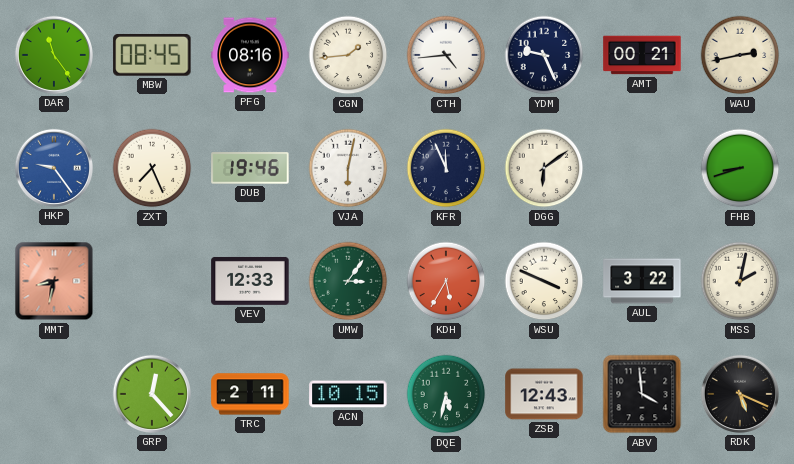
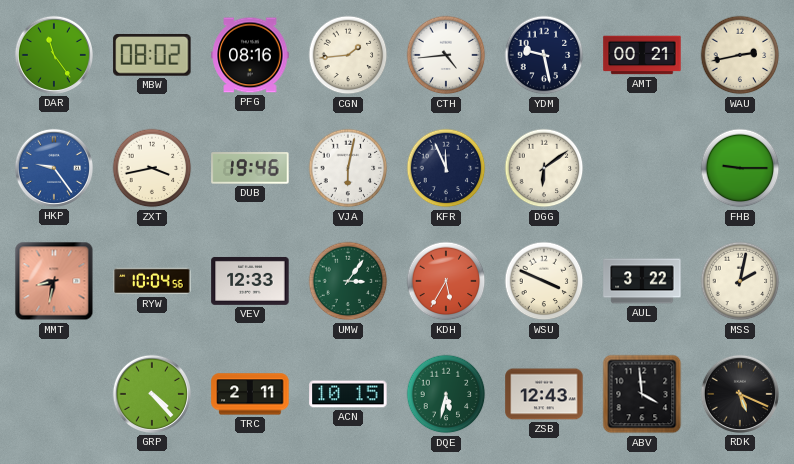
MBW: 08:45 -> 08:02 (152, 55)
YDM: 9:26 -> 9:28 (544, 55)
ZXT: 7:26 -> 3:43 (152, 168)
FHB: 8:42 -> 9:15 (740, 168)
RYW: none -> 10:04 (152, 281)
GRP: 12:23 -> 4:23 (152, 394)
